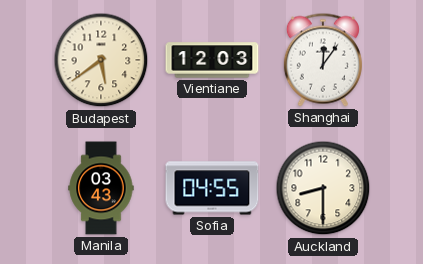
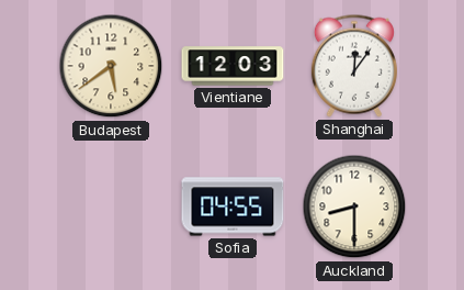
Manila: 03:43 -> none (101, 188)
